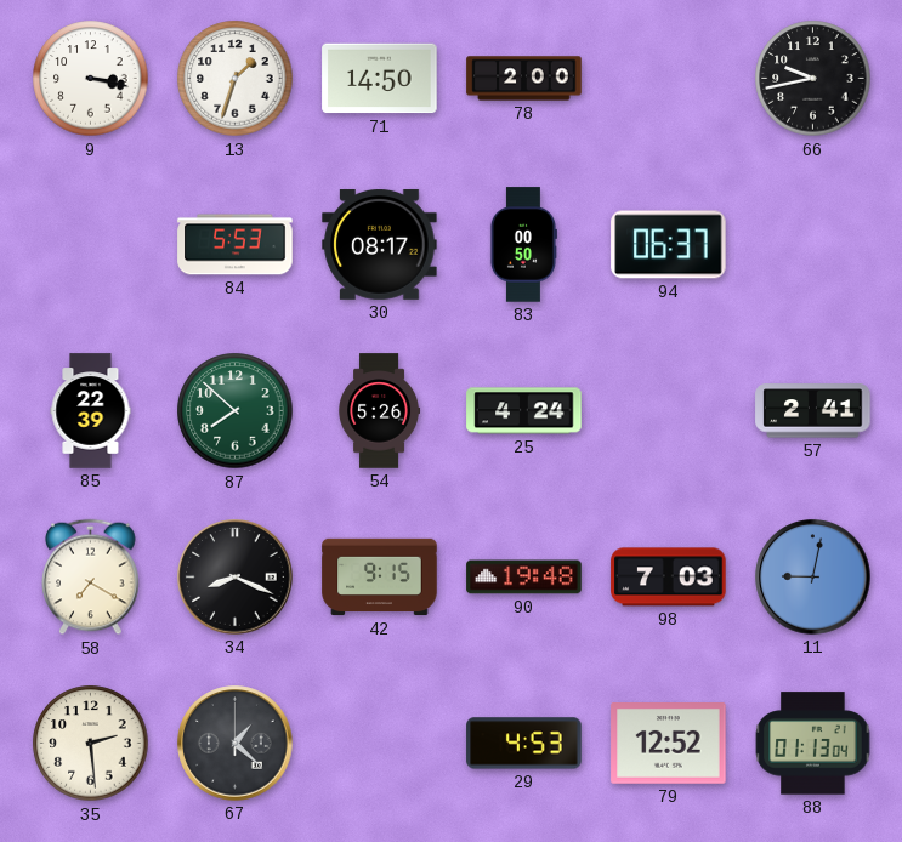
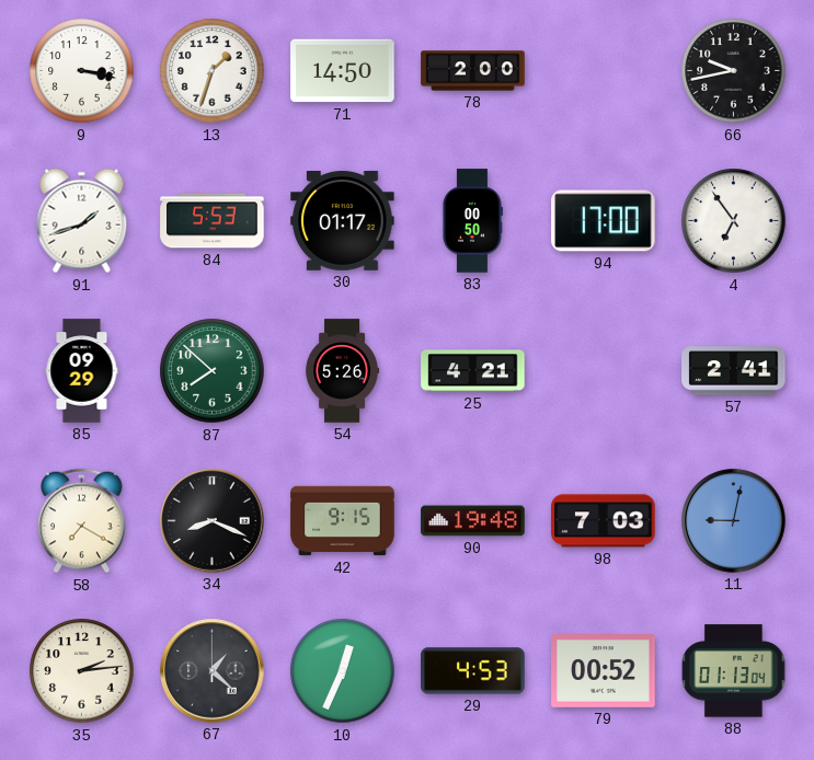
91: none -> 1:42 (82, 221)
30: 08:17 -> 01:17 (343, 221)
94: 06:37 -> 17:00 (604, 221)
4: none -> 6:54 (734, 221)
85: 22:39 -> 09:29 (82, 371)
25: 4:24 -> 4:21 (473, 371)
35: 2:29 -> 2:14 (82, 671)
10: none -> 12:34 (343, 671)
79: 12:52 -> 00:52 (604, 671)
